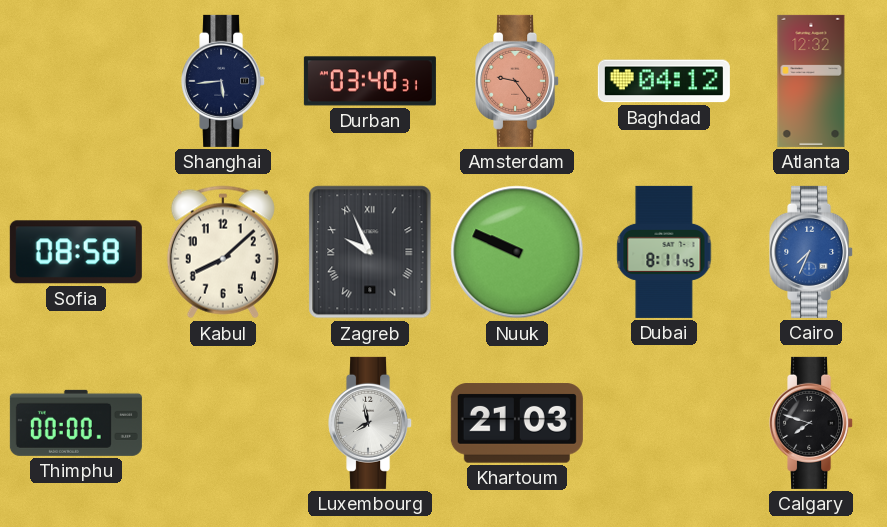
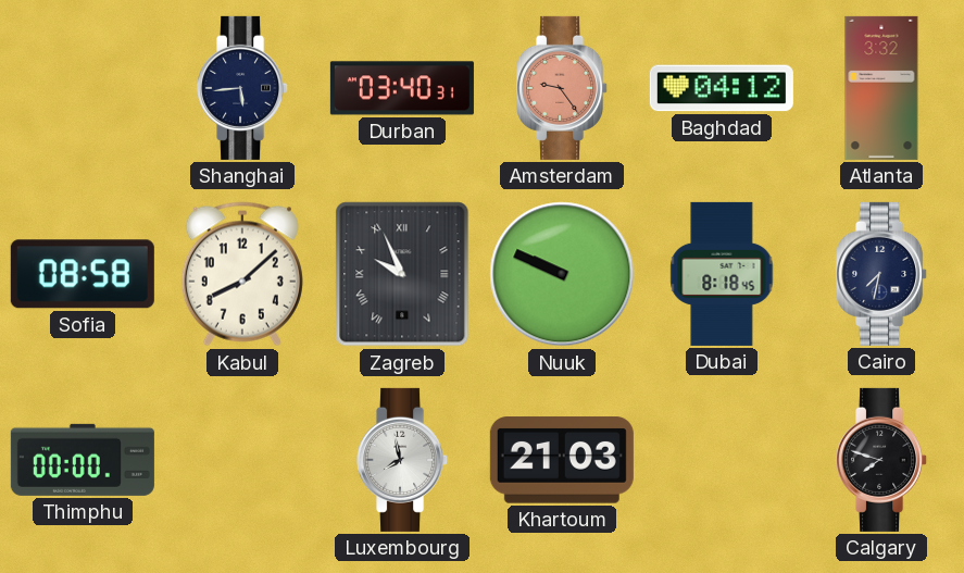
Atlanta: 12:32 -> 3:32 (881, 88)
Dubai: 8:11 -> 8:18 (722, 274)
Cairo: 7:34 -> 7:32 (882, 274)
Cairo dial: blue -> navy (882, 274)
